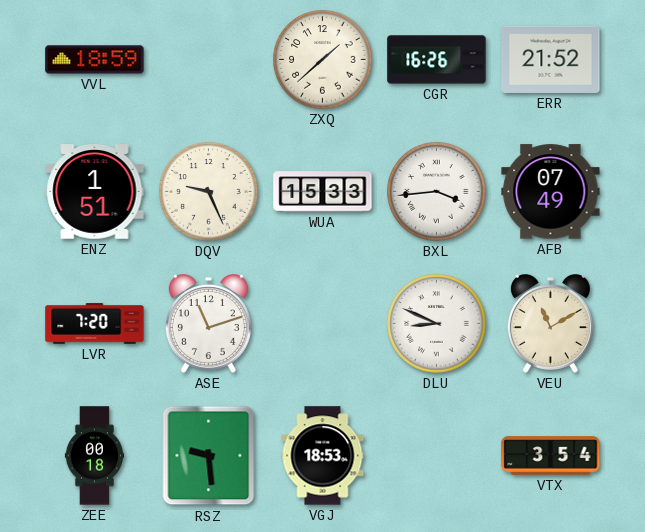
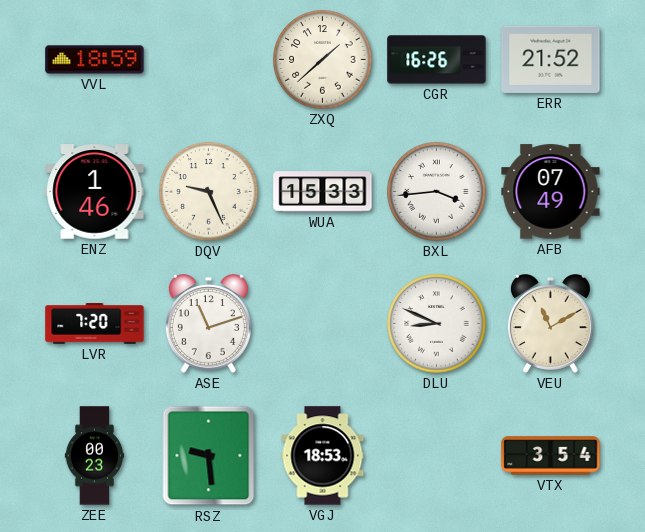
ENZ: 1:51 -> 1:46 (95, 192)
ZEE: 00:18 -> 00:23 (95, 456)
